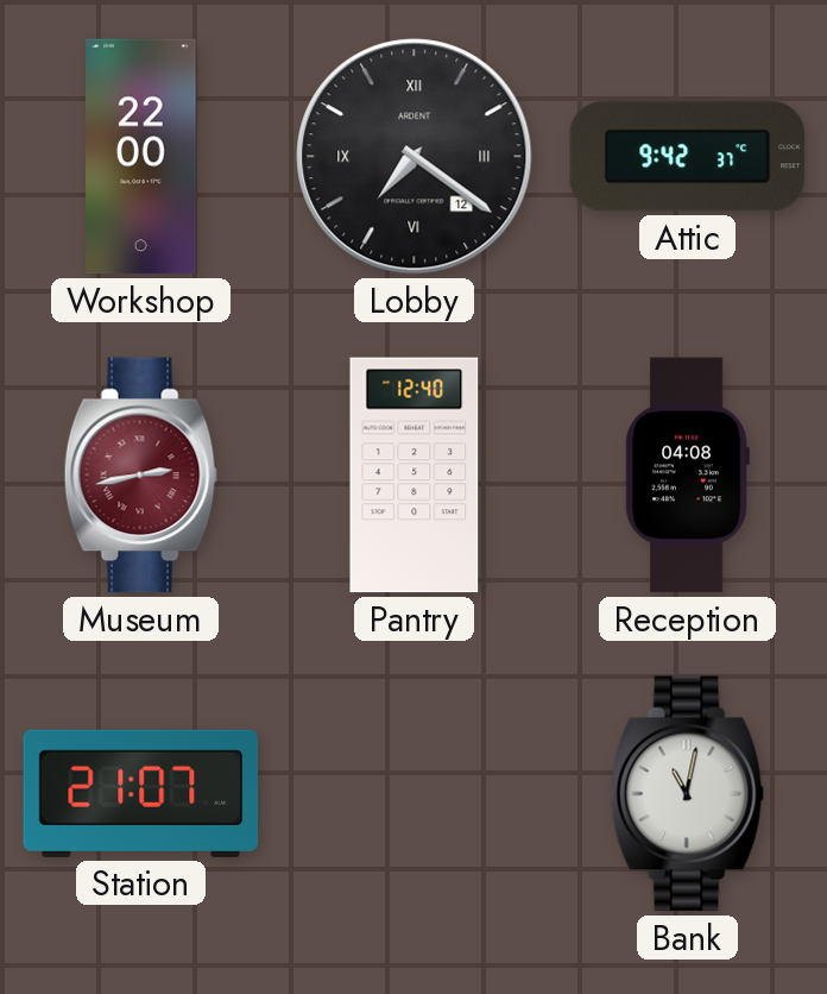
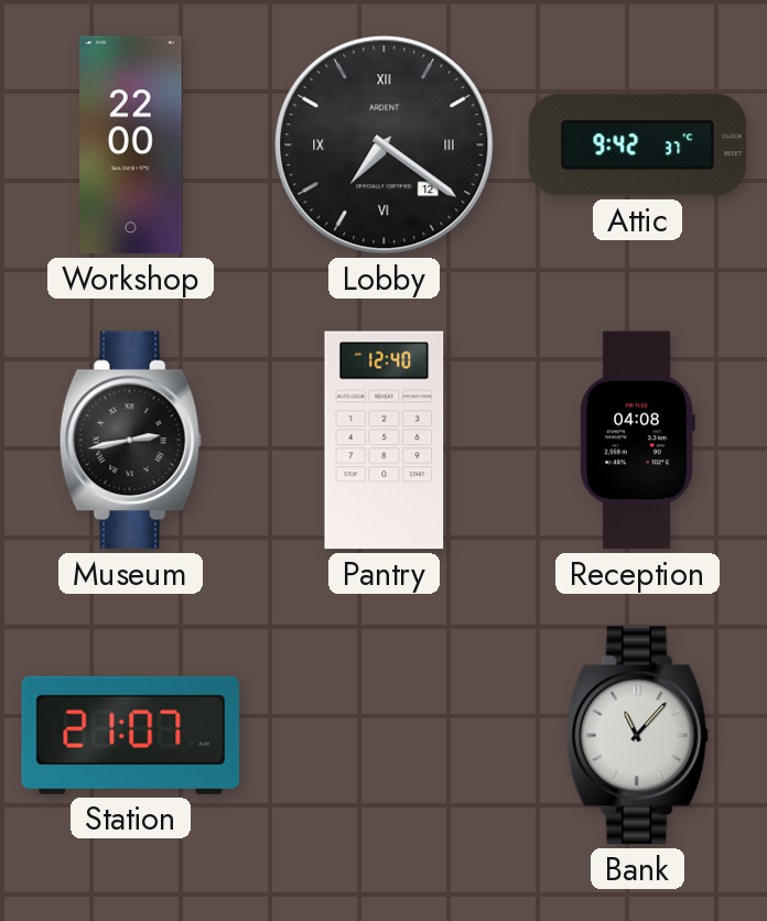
Museum dial: burgundy -> black (130, 441)
Bank: 11:02 -> 11:07 (637, 736)
